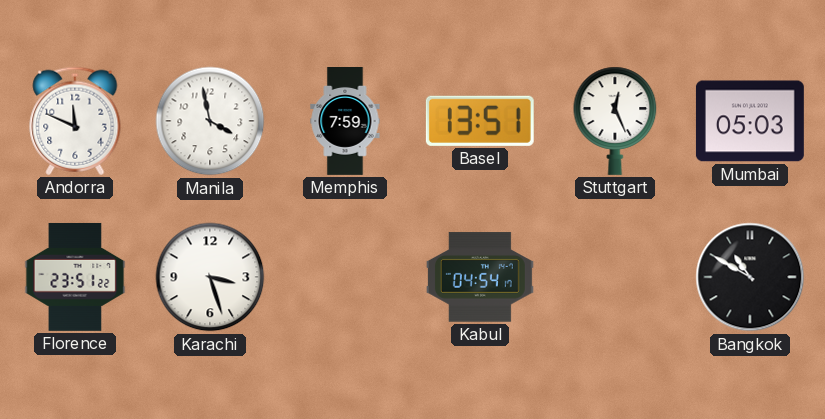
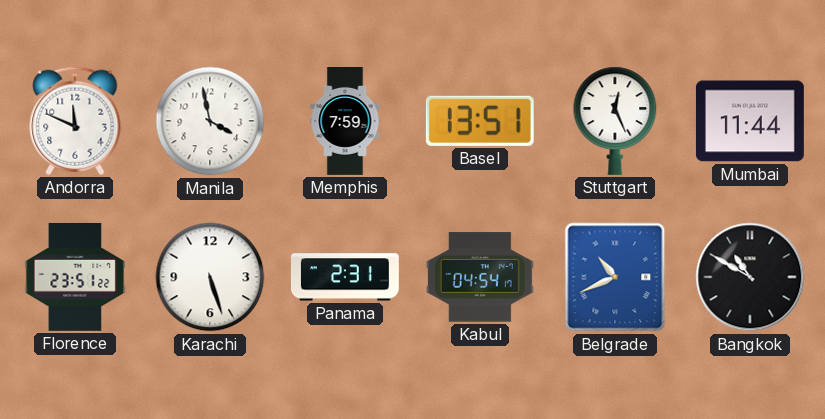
Mumbai: 05:03 -> 11:44 (750, 121)
Karachi: 3:27 -> 5:27 (210, 277)
Panama: none -> 2:31 (345, 277)
Belgrade: none -> 10:41 (615, 277)
